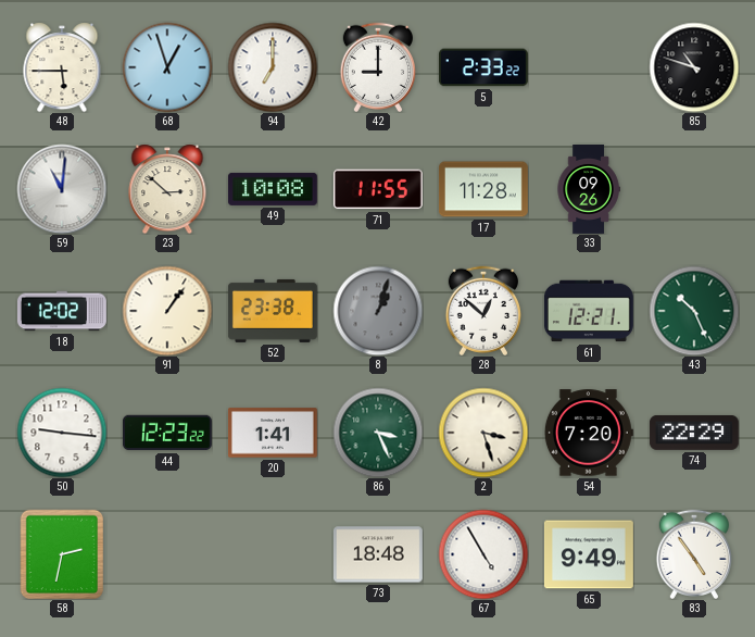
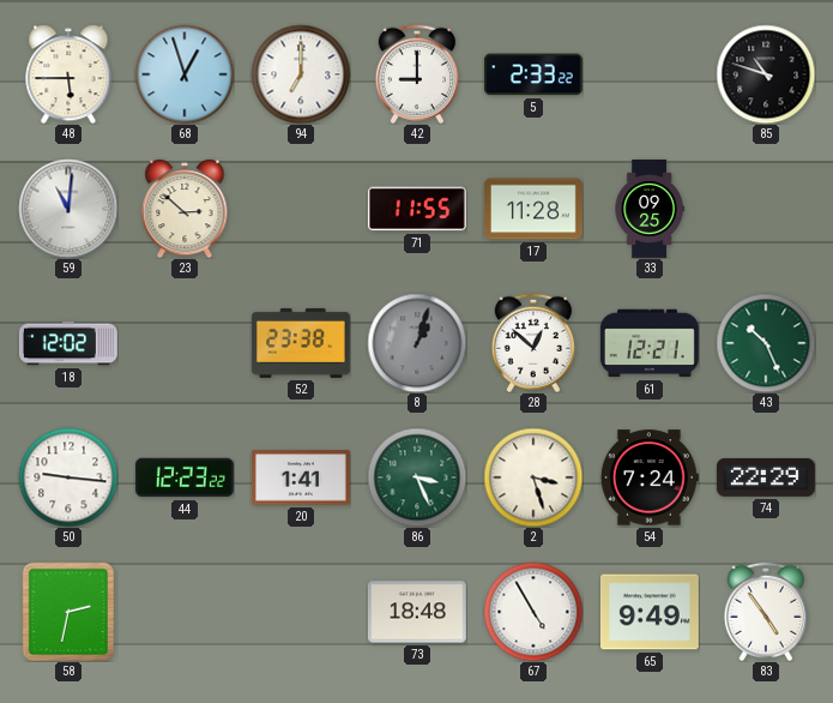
49: 10:08 -> none (273, 189)
33: 09:26 -> 09:25 (650, 210)
91: 1:06 -> none (167, 311)
54: 7:20 -> 7:24 (650, 477)
